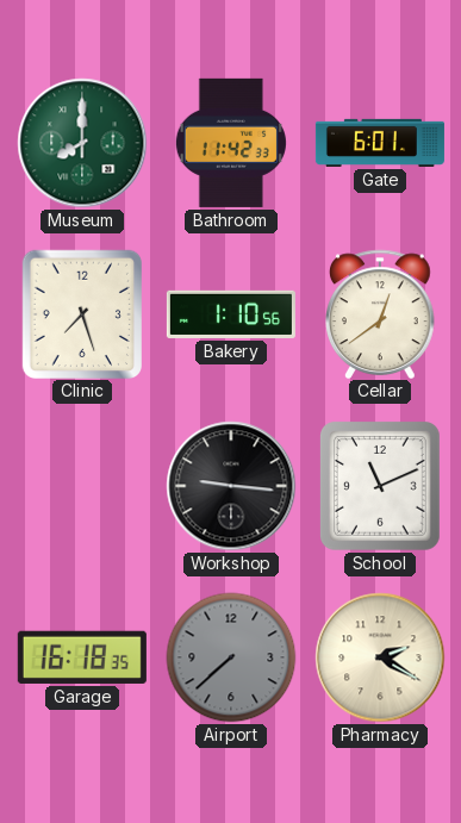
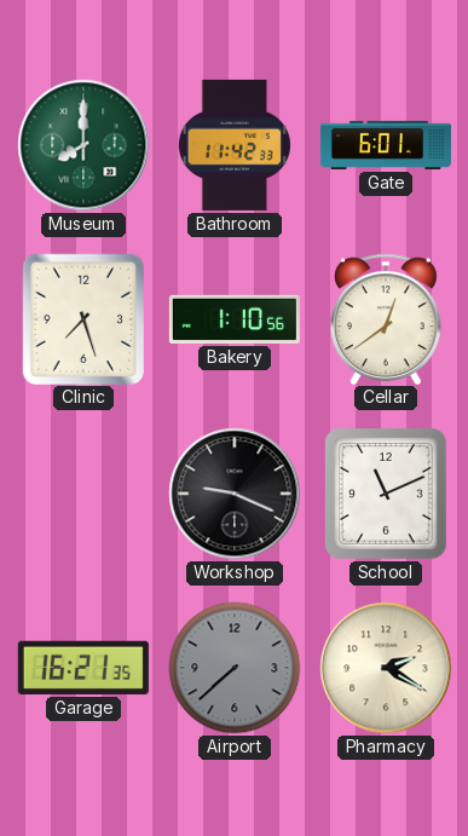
Workshop: 9:16 -> 9:19 (235, 494)
Garage: 16:18 -> 16:21 (83, 668)
